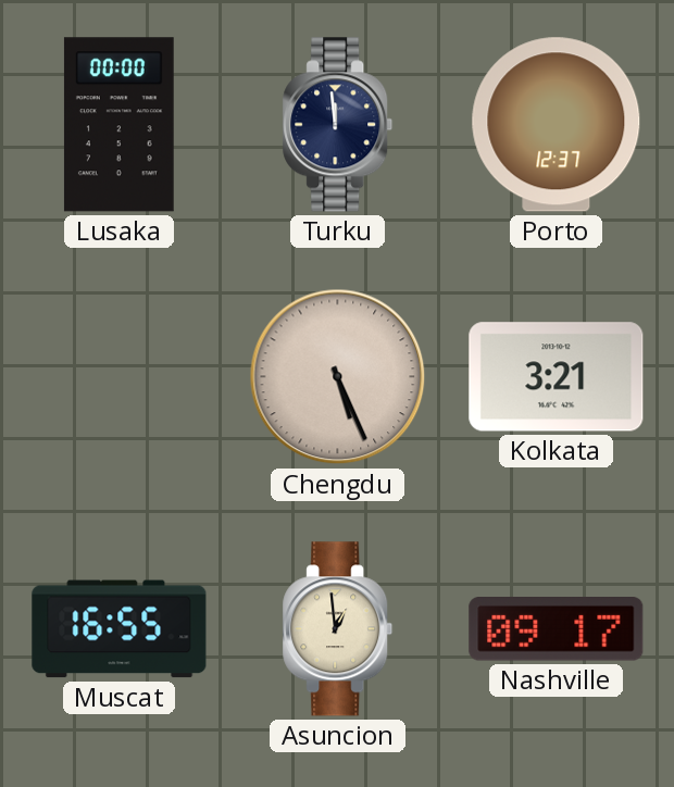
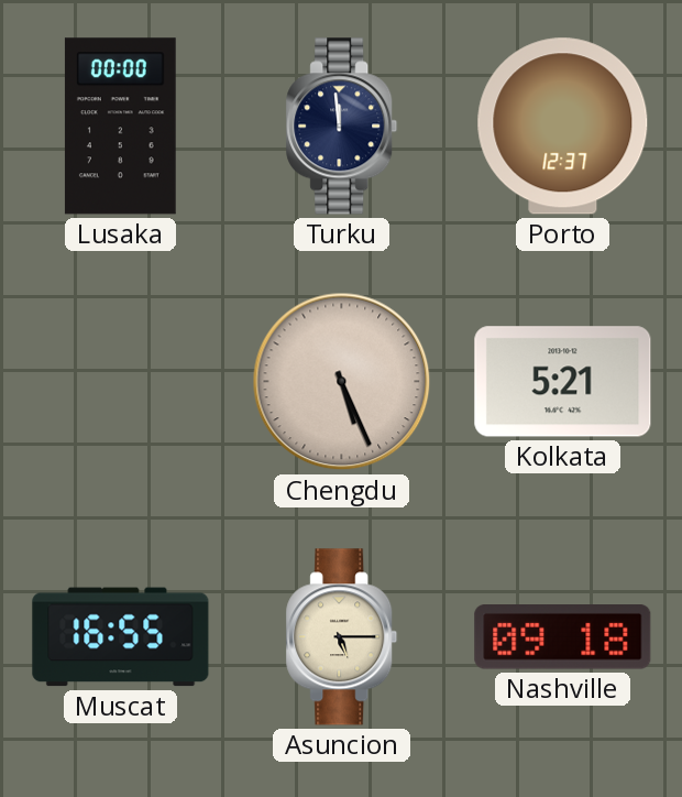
Kolkata: 3:21 -> 5:21 (563, 382)
Asuncion: 12:59 -> 5:15 (342, 637)
Nashville: 09:17 -> 09:18 (563, 637)
